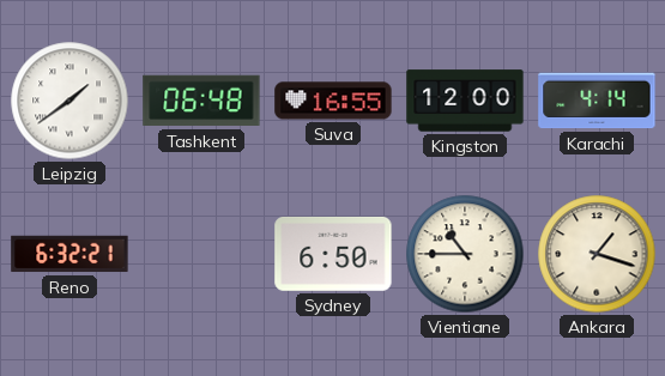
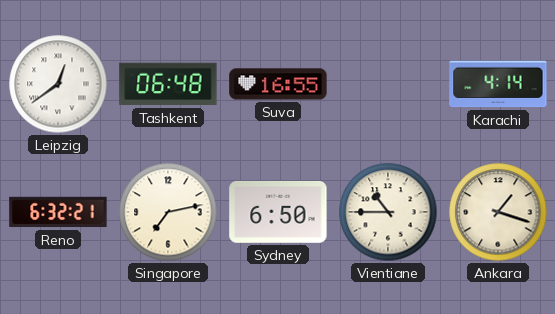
Leipzig: 1:39 -> 12:39 (58, 84)
Kingston: 12:00 -> none (465, 101)
Singapore: none -> 7:13 (168, 212)
